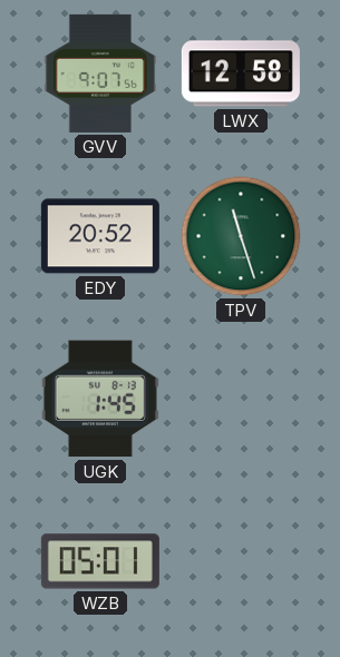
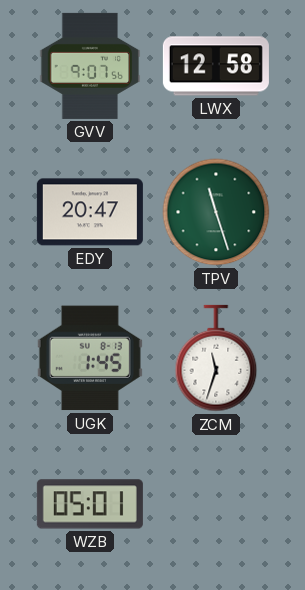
EDY: 20:52 -> 20:47 (90, 212)
ZCM: none -> 11:33 (216, 358)
